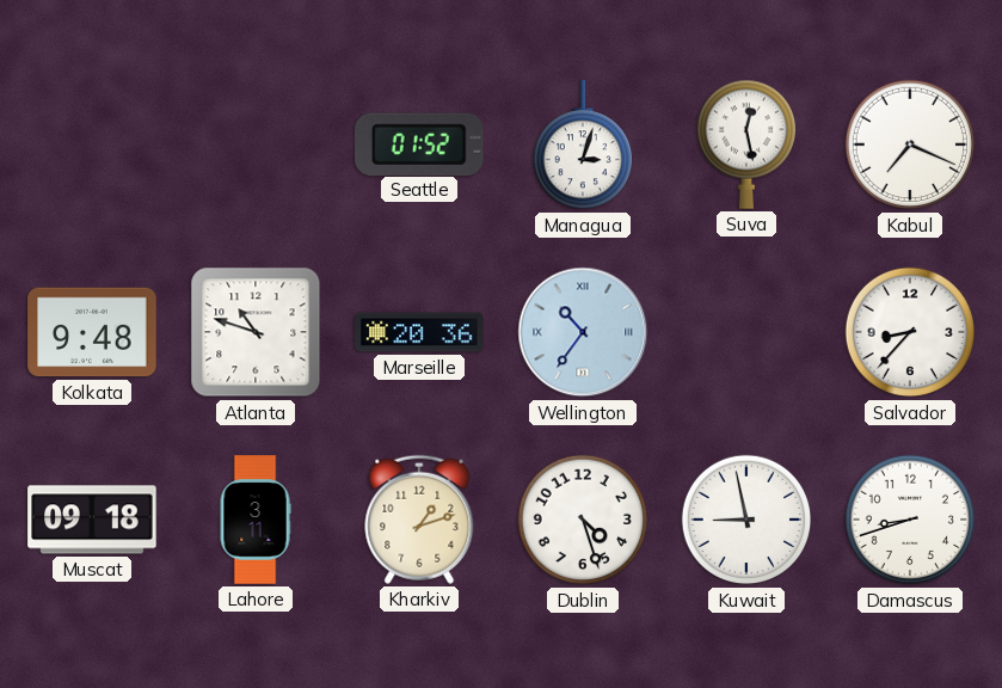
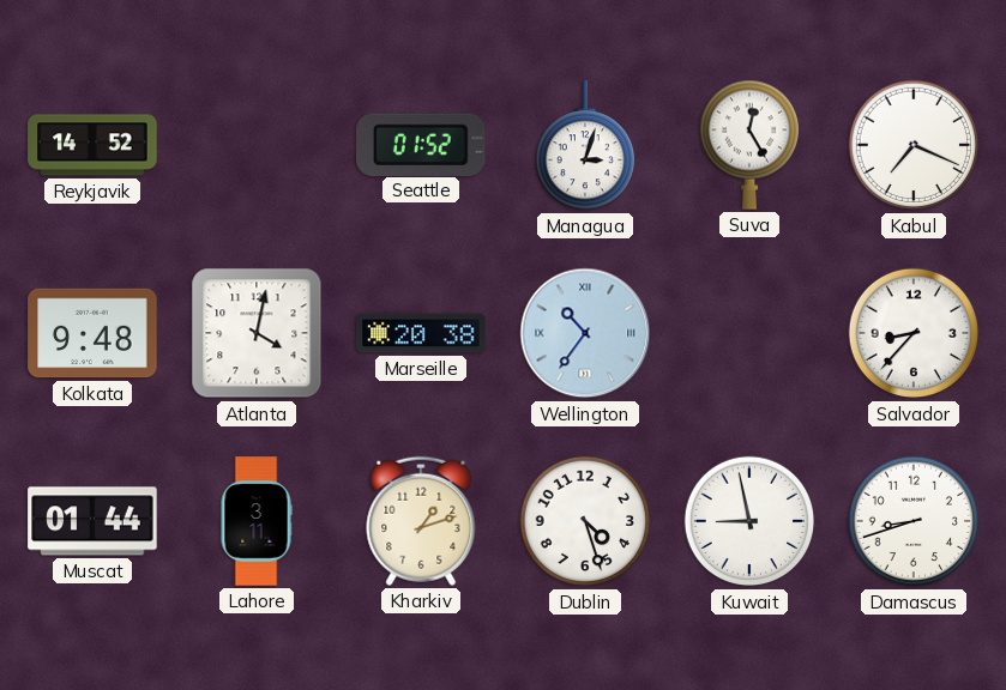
Reykjavik: none -> 14:52 (92, 145)
Suva: 12:28 -> 12:25 (748, 145)
Atlanta: 10:48 -> 4:02 (257, 333)
Marseille: 20:36 -> 20:38 (421, 333)
Muscat: 09:18 -> 01:44 (92, 521)
